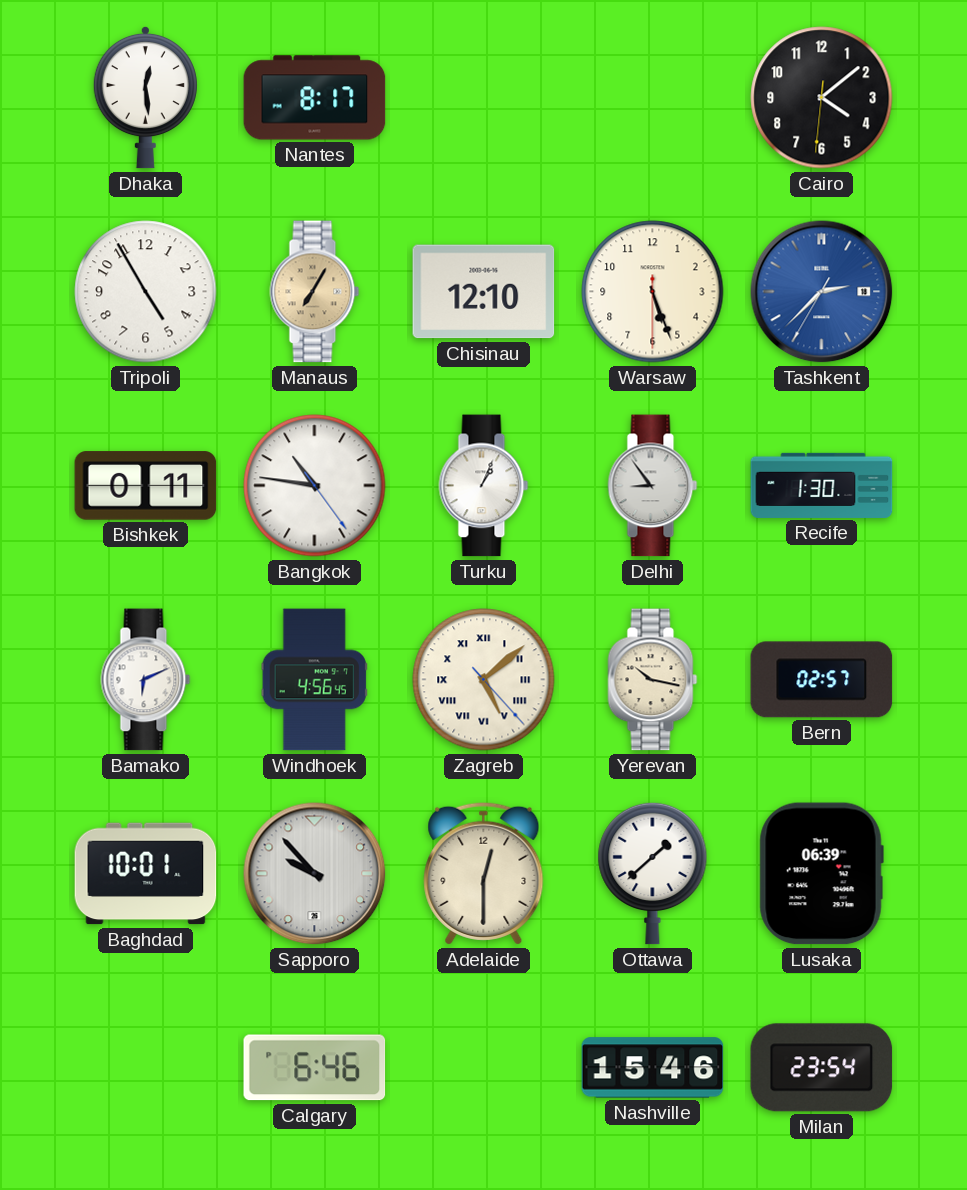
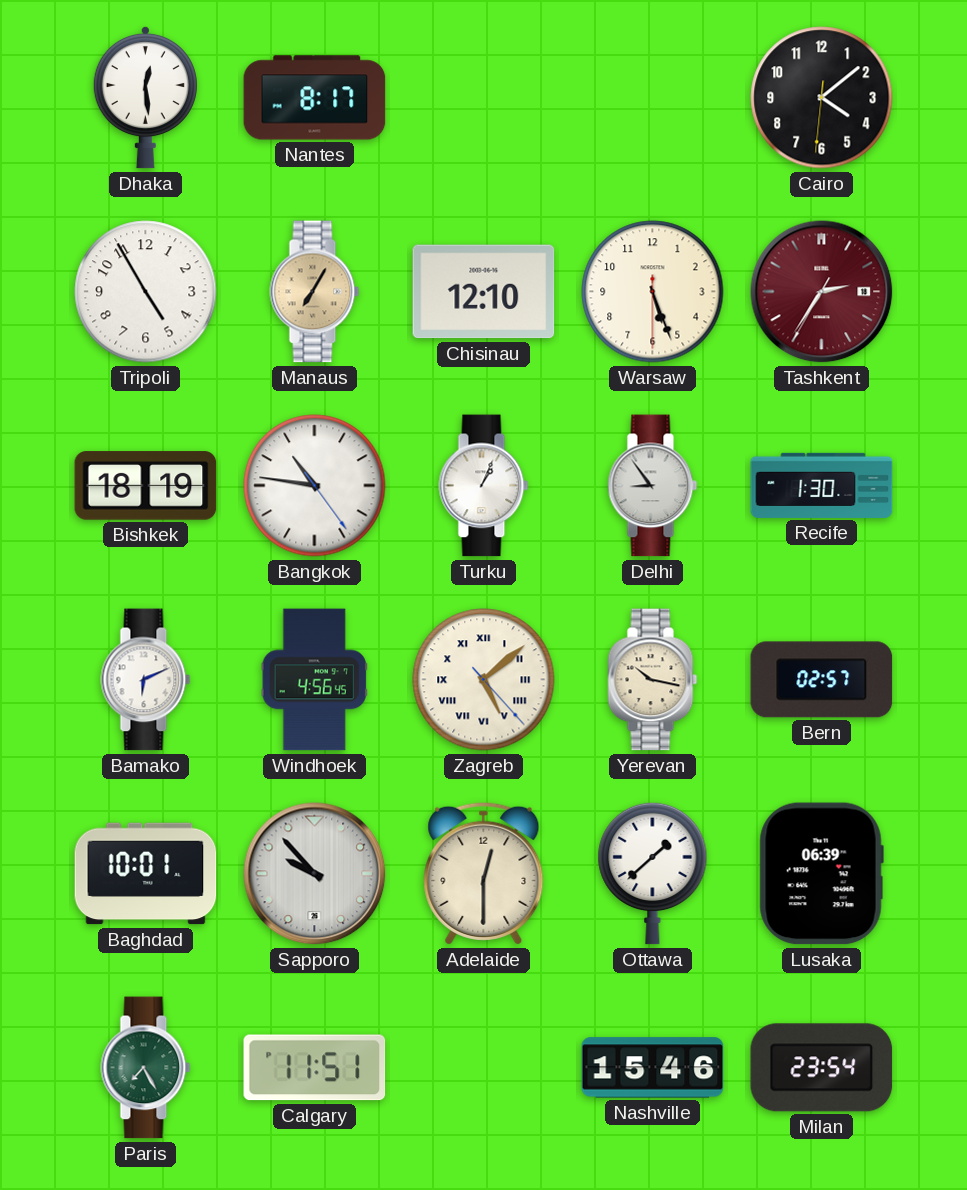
Tashkent: 2:37 -> 2:35 (822, 292)
Tashkent dial: blue -> burgundy (822, 292)
Bishkek: 0:11 -> 18:19 (146, 486)
Paris: none -> 7:25 (146, 1068)
Calgary: 6:46 -> 11:51 (315, 1068)
